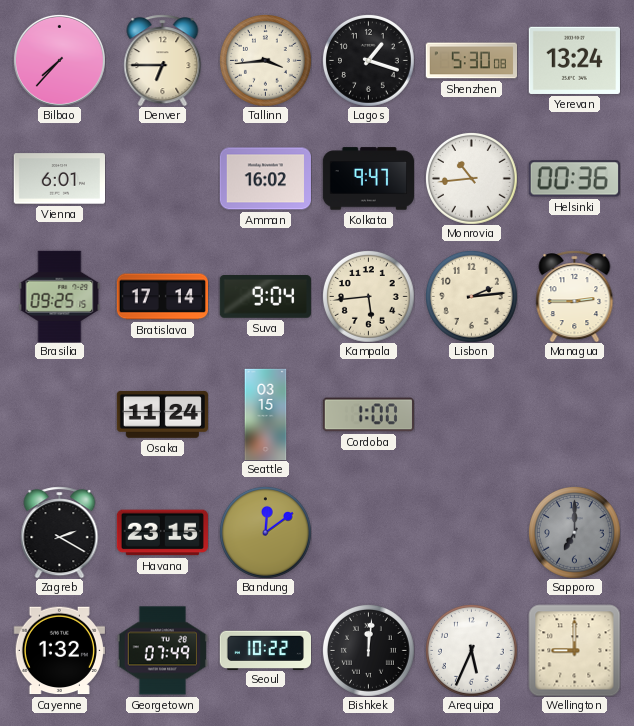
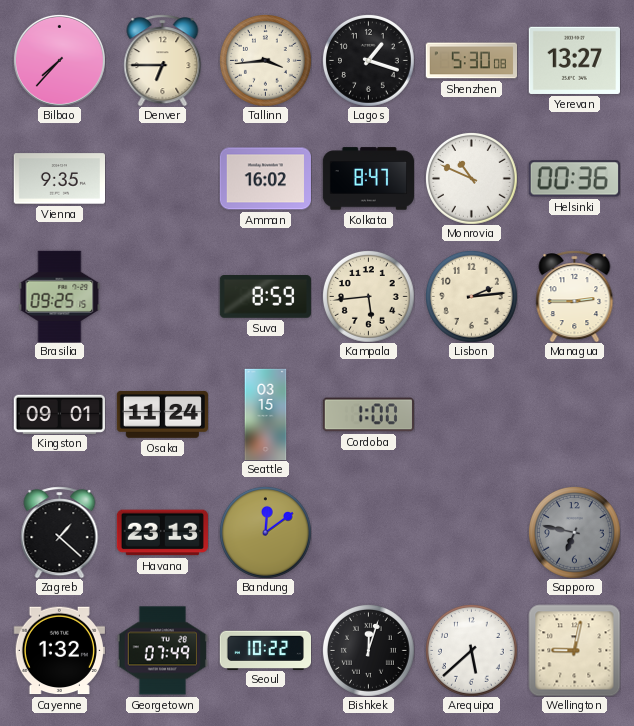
Yerevan: 13:24 -> 13:27 (574, 60)
Vienna: 6:01 -> 9:35 (59, 179)
Kolkata: 9:47 -> 8:47 (368, 179)
Monrovia: 10:44 -> 10:49 (471, 178)
Bratislava: 17:14 -> none (162, 297)
Suva: 9:04 -> 8:59 (265, 297)
Kingston: none -> 09:01 (59, 414)
Zagreb: 2:20 -> 1:22 (60, 532)
Havana: 23:15 -> 23:13 (162, 533)
Sapporo: 7:00 -> 6:47 (574, 532)
Bishkek: 12:01 -> 12:03 (368, 650)
Arequipa: 5:34 -> 5:38 (471, 650)
Wellington: 9:00 -> 9:02 (574, 650)
